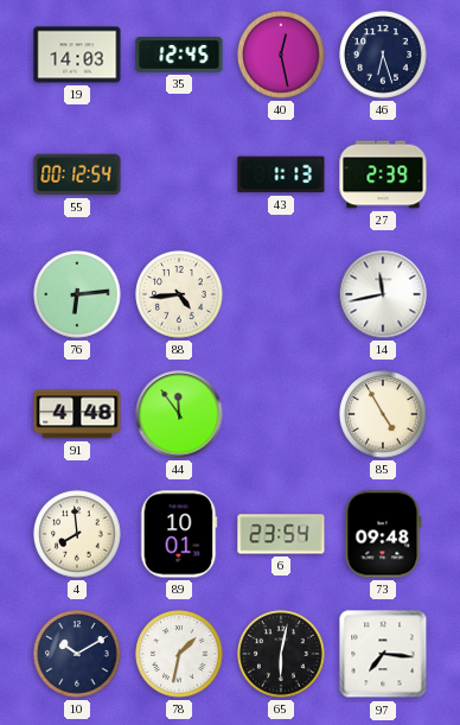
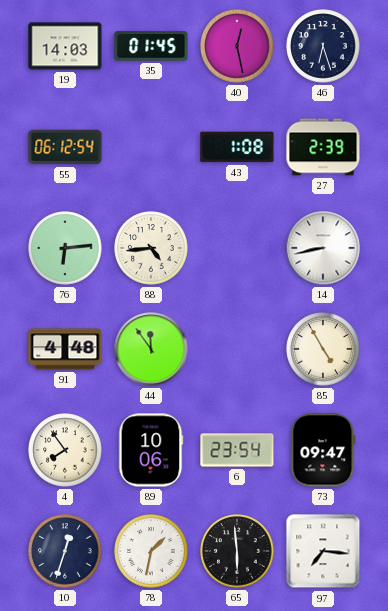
35: 12:45 -> 01:45 (151, 46)
55: 00:12 -> 06:12 (65, 147)
43: 1:13 -> 1:08 (237, 147)
14: 11:43 -> 8:43 (323, 248)
4: 7:59 -> 7:54 (65, 450)
89: 10:01 -> 10:06 (151, 450)
73: 09:48 -> 09:47 (323, 450)
10: 10:10 -> 12:33 (65, 551)
65: 6:02 -> 5:59 (237, 551)
